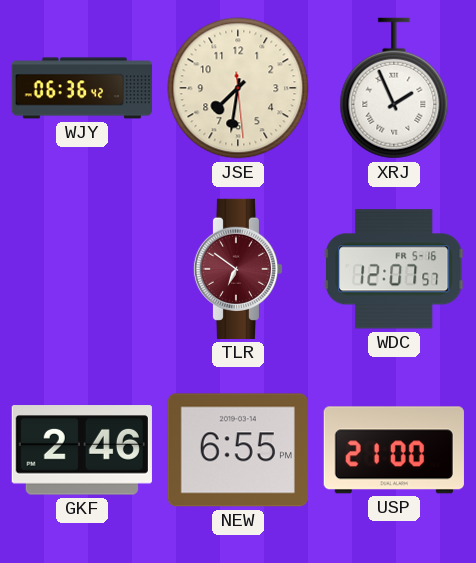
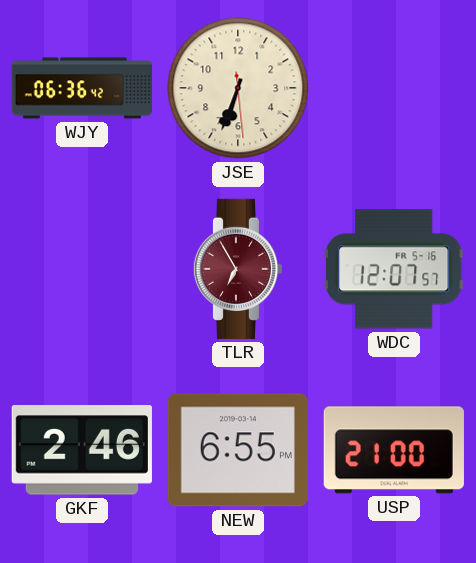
JSE: 7:31 -> 6:33 (238, 88)
XRJ: 1:56 -> none (394, 88)
TLR: 6:51 -> 6:55 (238, 269)
